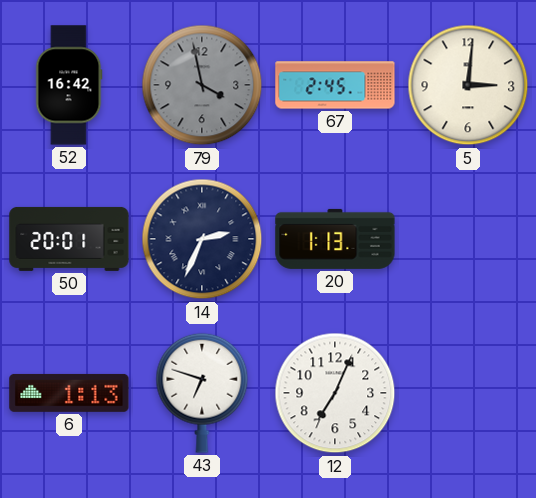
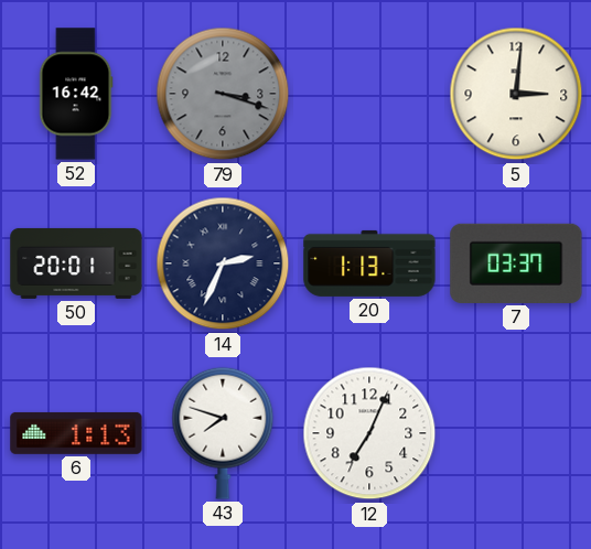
79: 3:58 -> 3:18 (223, 94)
67: 2:45 -> none (335, 85)
7: none -> 03:37 (516, 263)
43: 6:48 -> 7:48 (223, 433)
